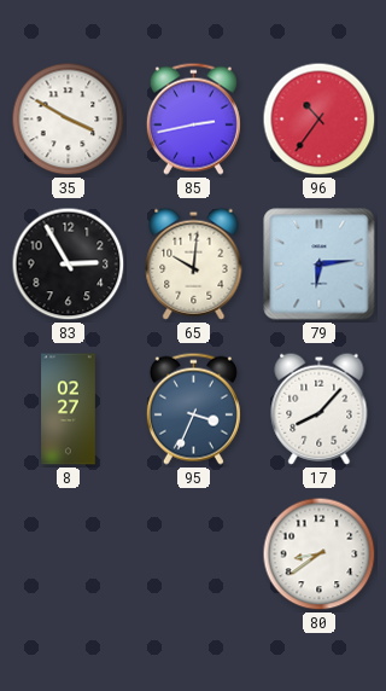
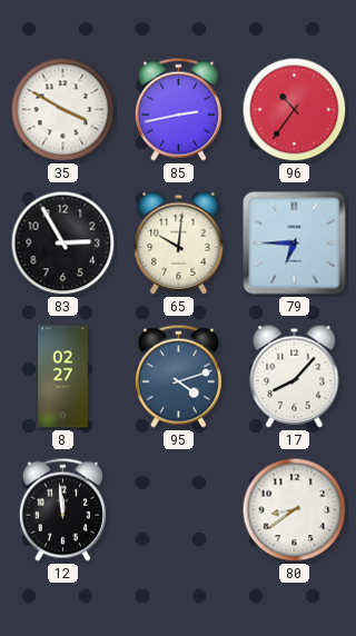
79: 6:14 -> 6:45 (295, 244)
95: 3:34 -> 4:12 (178, 376)
12: none -> 11:59 (62, 509)
